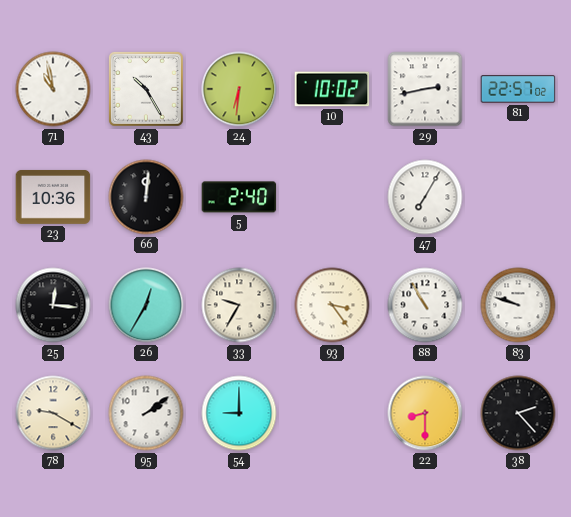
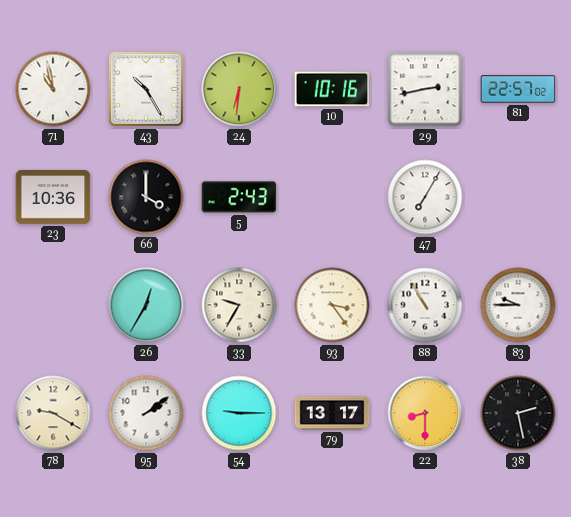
10: 10:02 -> 10:16 (332, 89)
66: 12:01 -> 4:00 (146, 197)
5: 2:40 -> 2:43 (239, 197)
25: 12:16 -> none (53, 305)
83: 9:48 -> 9:45 (518, 305)
54: 9:00 -> 9:15 (239, 413)
79: none -> 13:17 (332, 413)
38: 2:23 -> 2:28 (518, 413)
